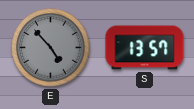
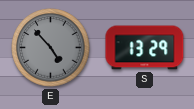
S: 13:57 -> 13:29 (145, 48)
